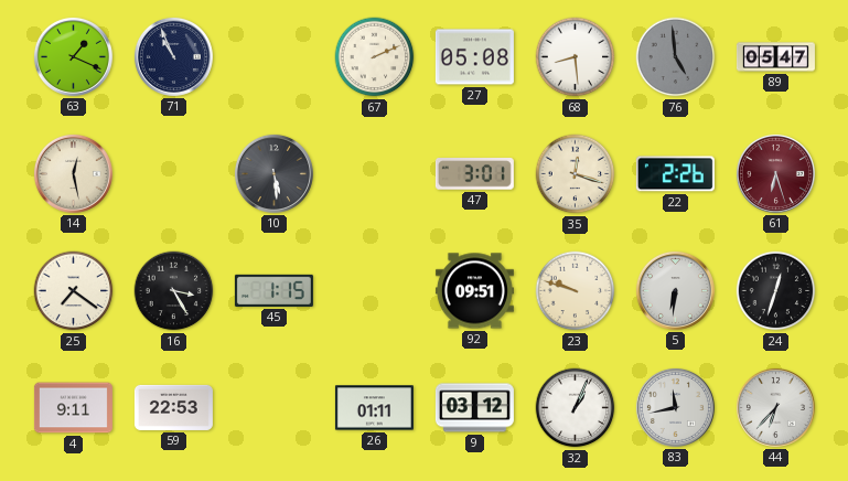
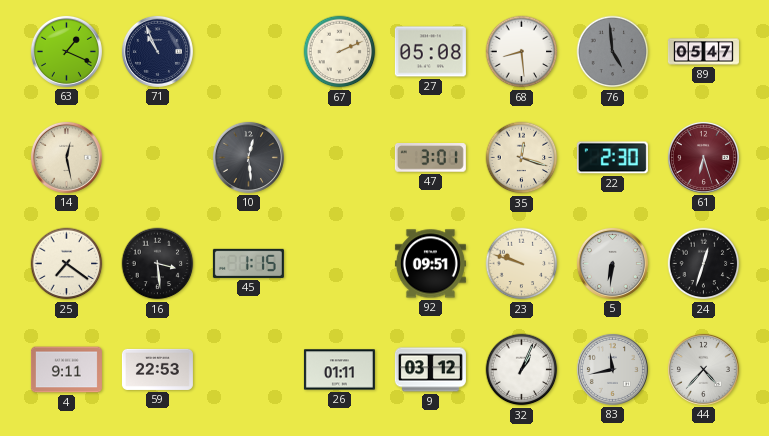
10: 5:29 -> 12:29 (248, 157)
22: 2:26 -> 2:30 (612, 158)
16: 3:25 -> 3:29 (158, 264)
44: 6:37 -> 4:37 (703, 369)
